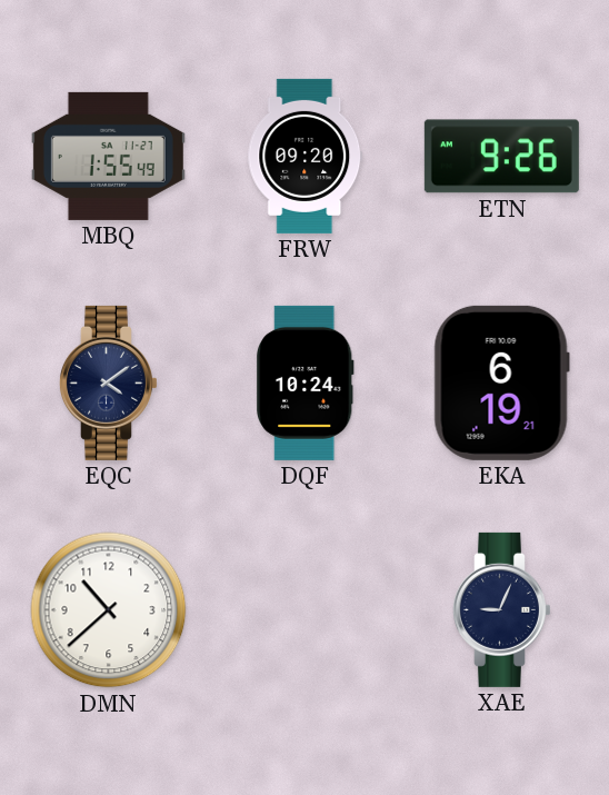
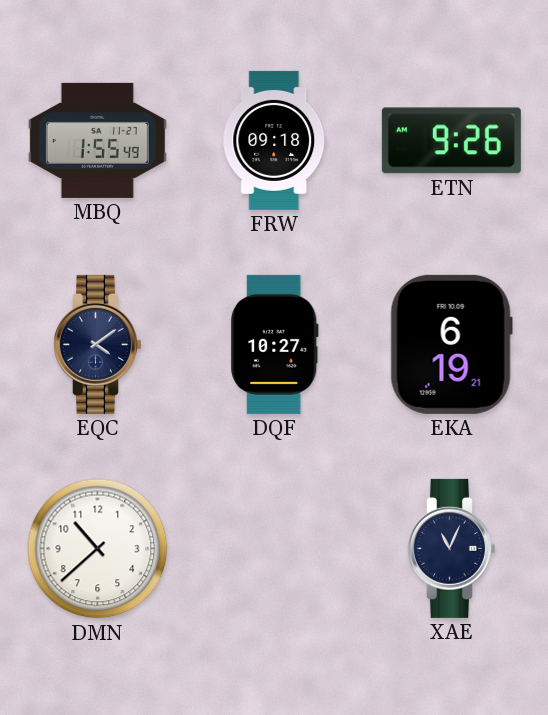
FRW: 09:20 -> 09:18 (275, 140)
DQF: 10:24 -> 10:27 (275, 344)
XAE: 9:04 -> 11:04 (451, 548)
